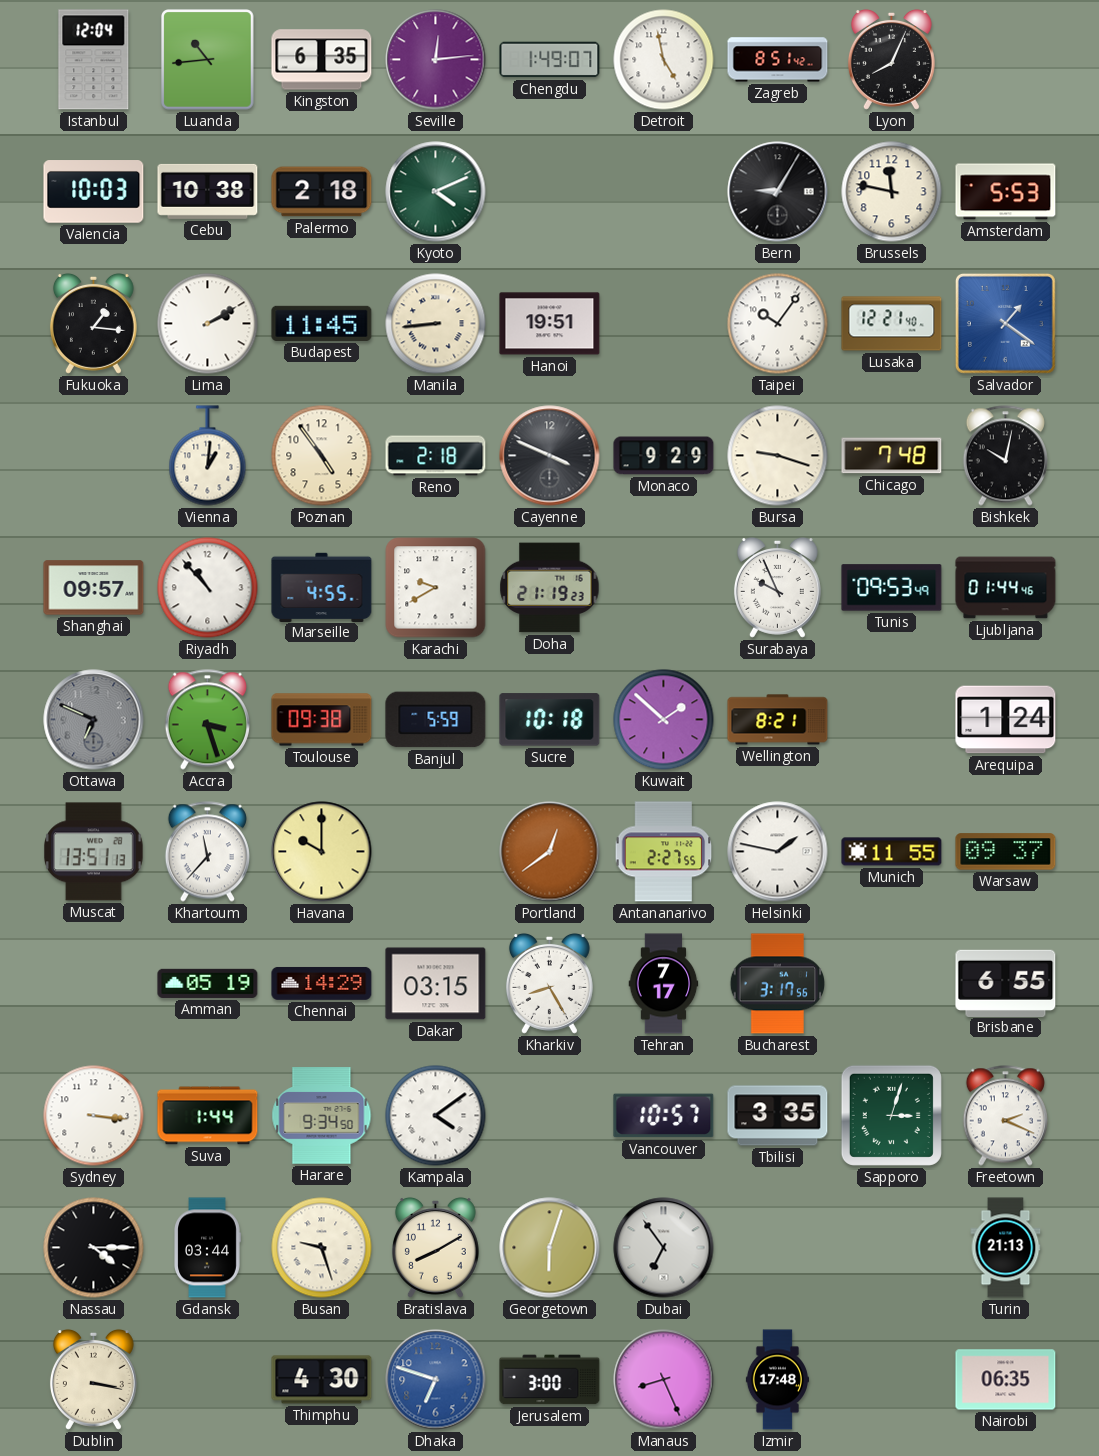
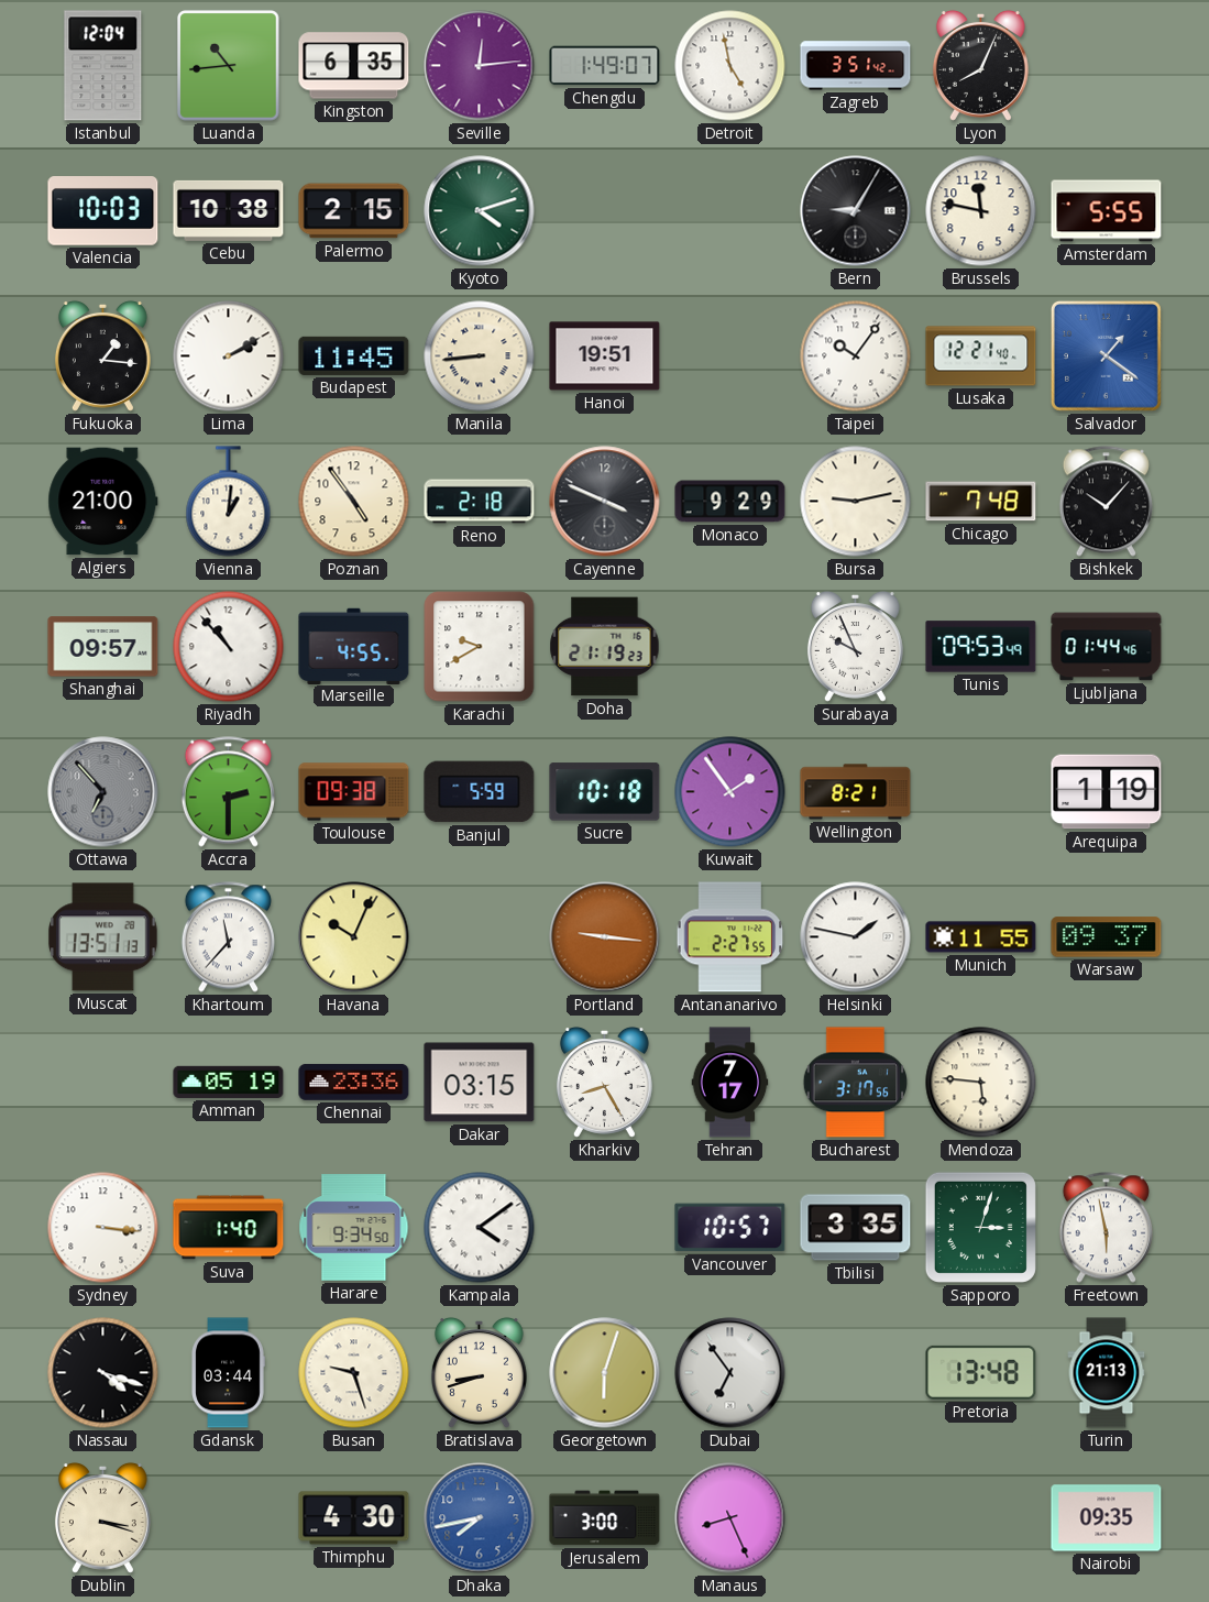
Zagreb: 8:51 -> 3:51 (856, 66)
Palermo: 2:18 -> 2:15 (354, 211)
Kyoto: 4:11 -> 4:12 (480, 211)
Amsterdam: 5:53 -> 5:55 (1107, 211)
Algiers: none -> 21:00 (103, 502)
Bursa: 9:18 -> 9:13 (856, 502)
Bishkek: 10:02 -> 10:07 (1106, 502)
Ottawa: 6:49 -> 6:53 (103, 792)
Accra: 3:27 -> 2:30 (228, 792)
Kuwait: 1:52 -> 1:54 (730, 792)
Arequipa: 1:24 -> 1:19 (1107, 792)
Havana: 10:00 -> 10:04 (354, 937)
Portland: 12:39 -> 9:16 (605, 937)
Chennai: 14:29 -> 23:36 (354, 1083)
Mendoza: none -> 5:46 (981, 1083)
Brisbane: 6:55 -> none (1006, 983)
Suva: 1:44 -> 1:40 (229, 1228)
Freetown: 2:19 -> 5:58 (1106, 1228)
Nassau: 4:15 -> 4:18 (103, 1373)
Bratislava: 8:10 -> 8:42 (479, 1372)
Pretoria: none -> 13:48 (981, 1372)
Dublin: 3:17 -> 3:18 (102, 1517)
Dhaka: 6:48 -> 7:43 (480, 1518)
Izmir: 17:48 -> none (777, 1380)
Nairobi: 06:35 -> 09:35 (1107, 1518)
